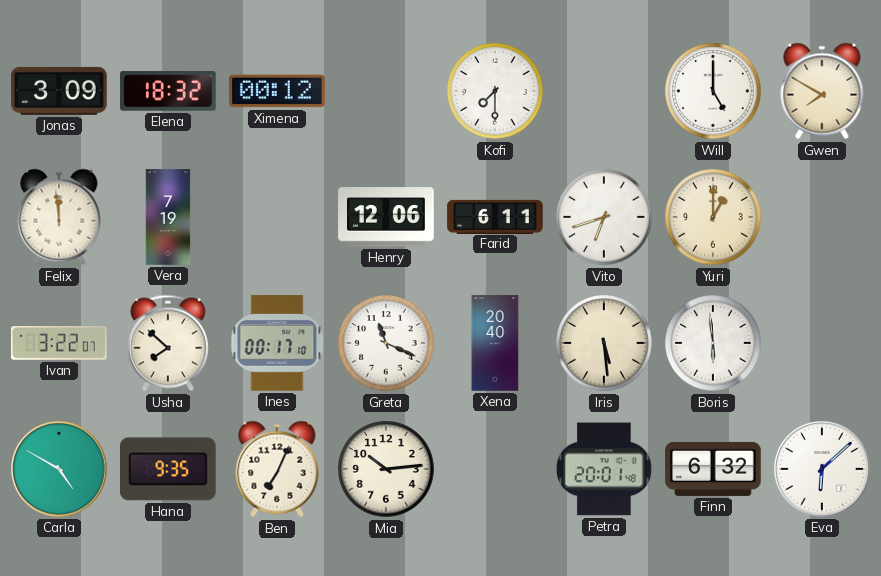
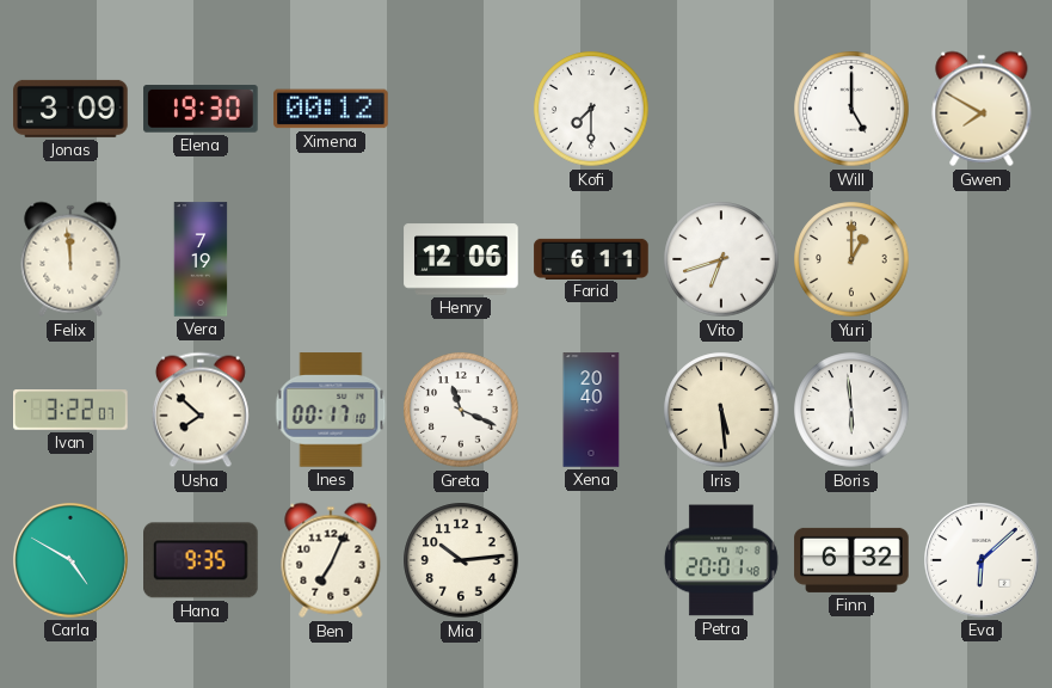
Elena: 18:32 -> 19:30 (201, 109)
